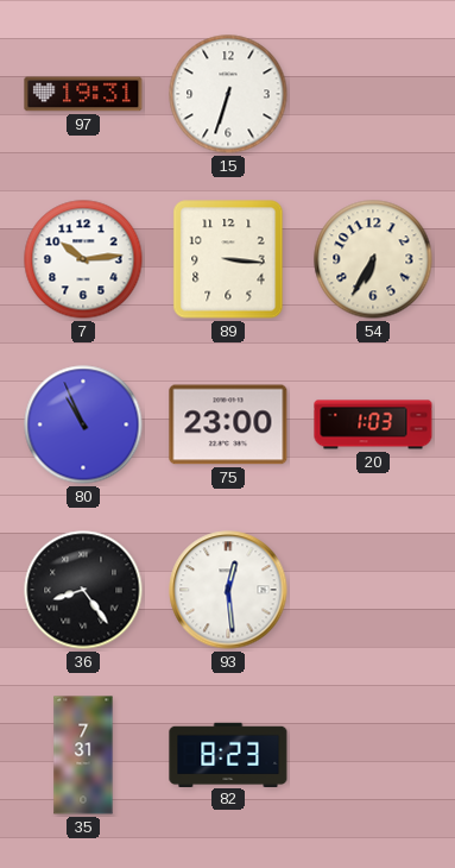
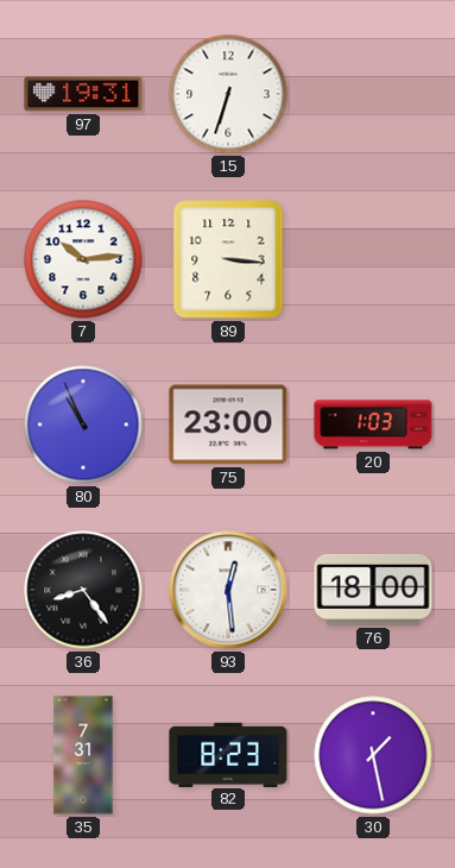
54: 6:35 -> none (373, 259)
76: none -> 18:00 (373, 590)
30: none -> 1:28 (373, 755)
